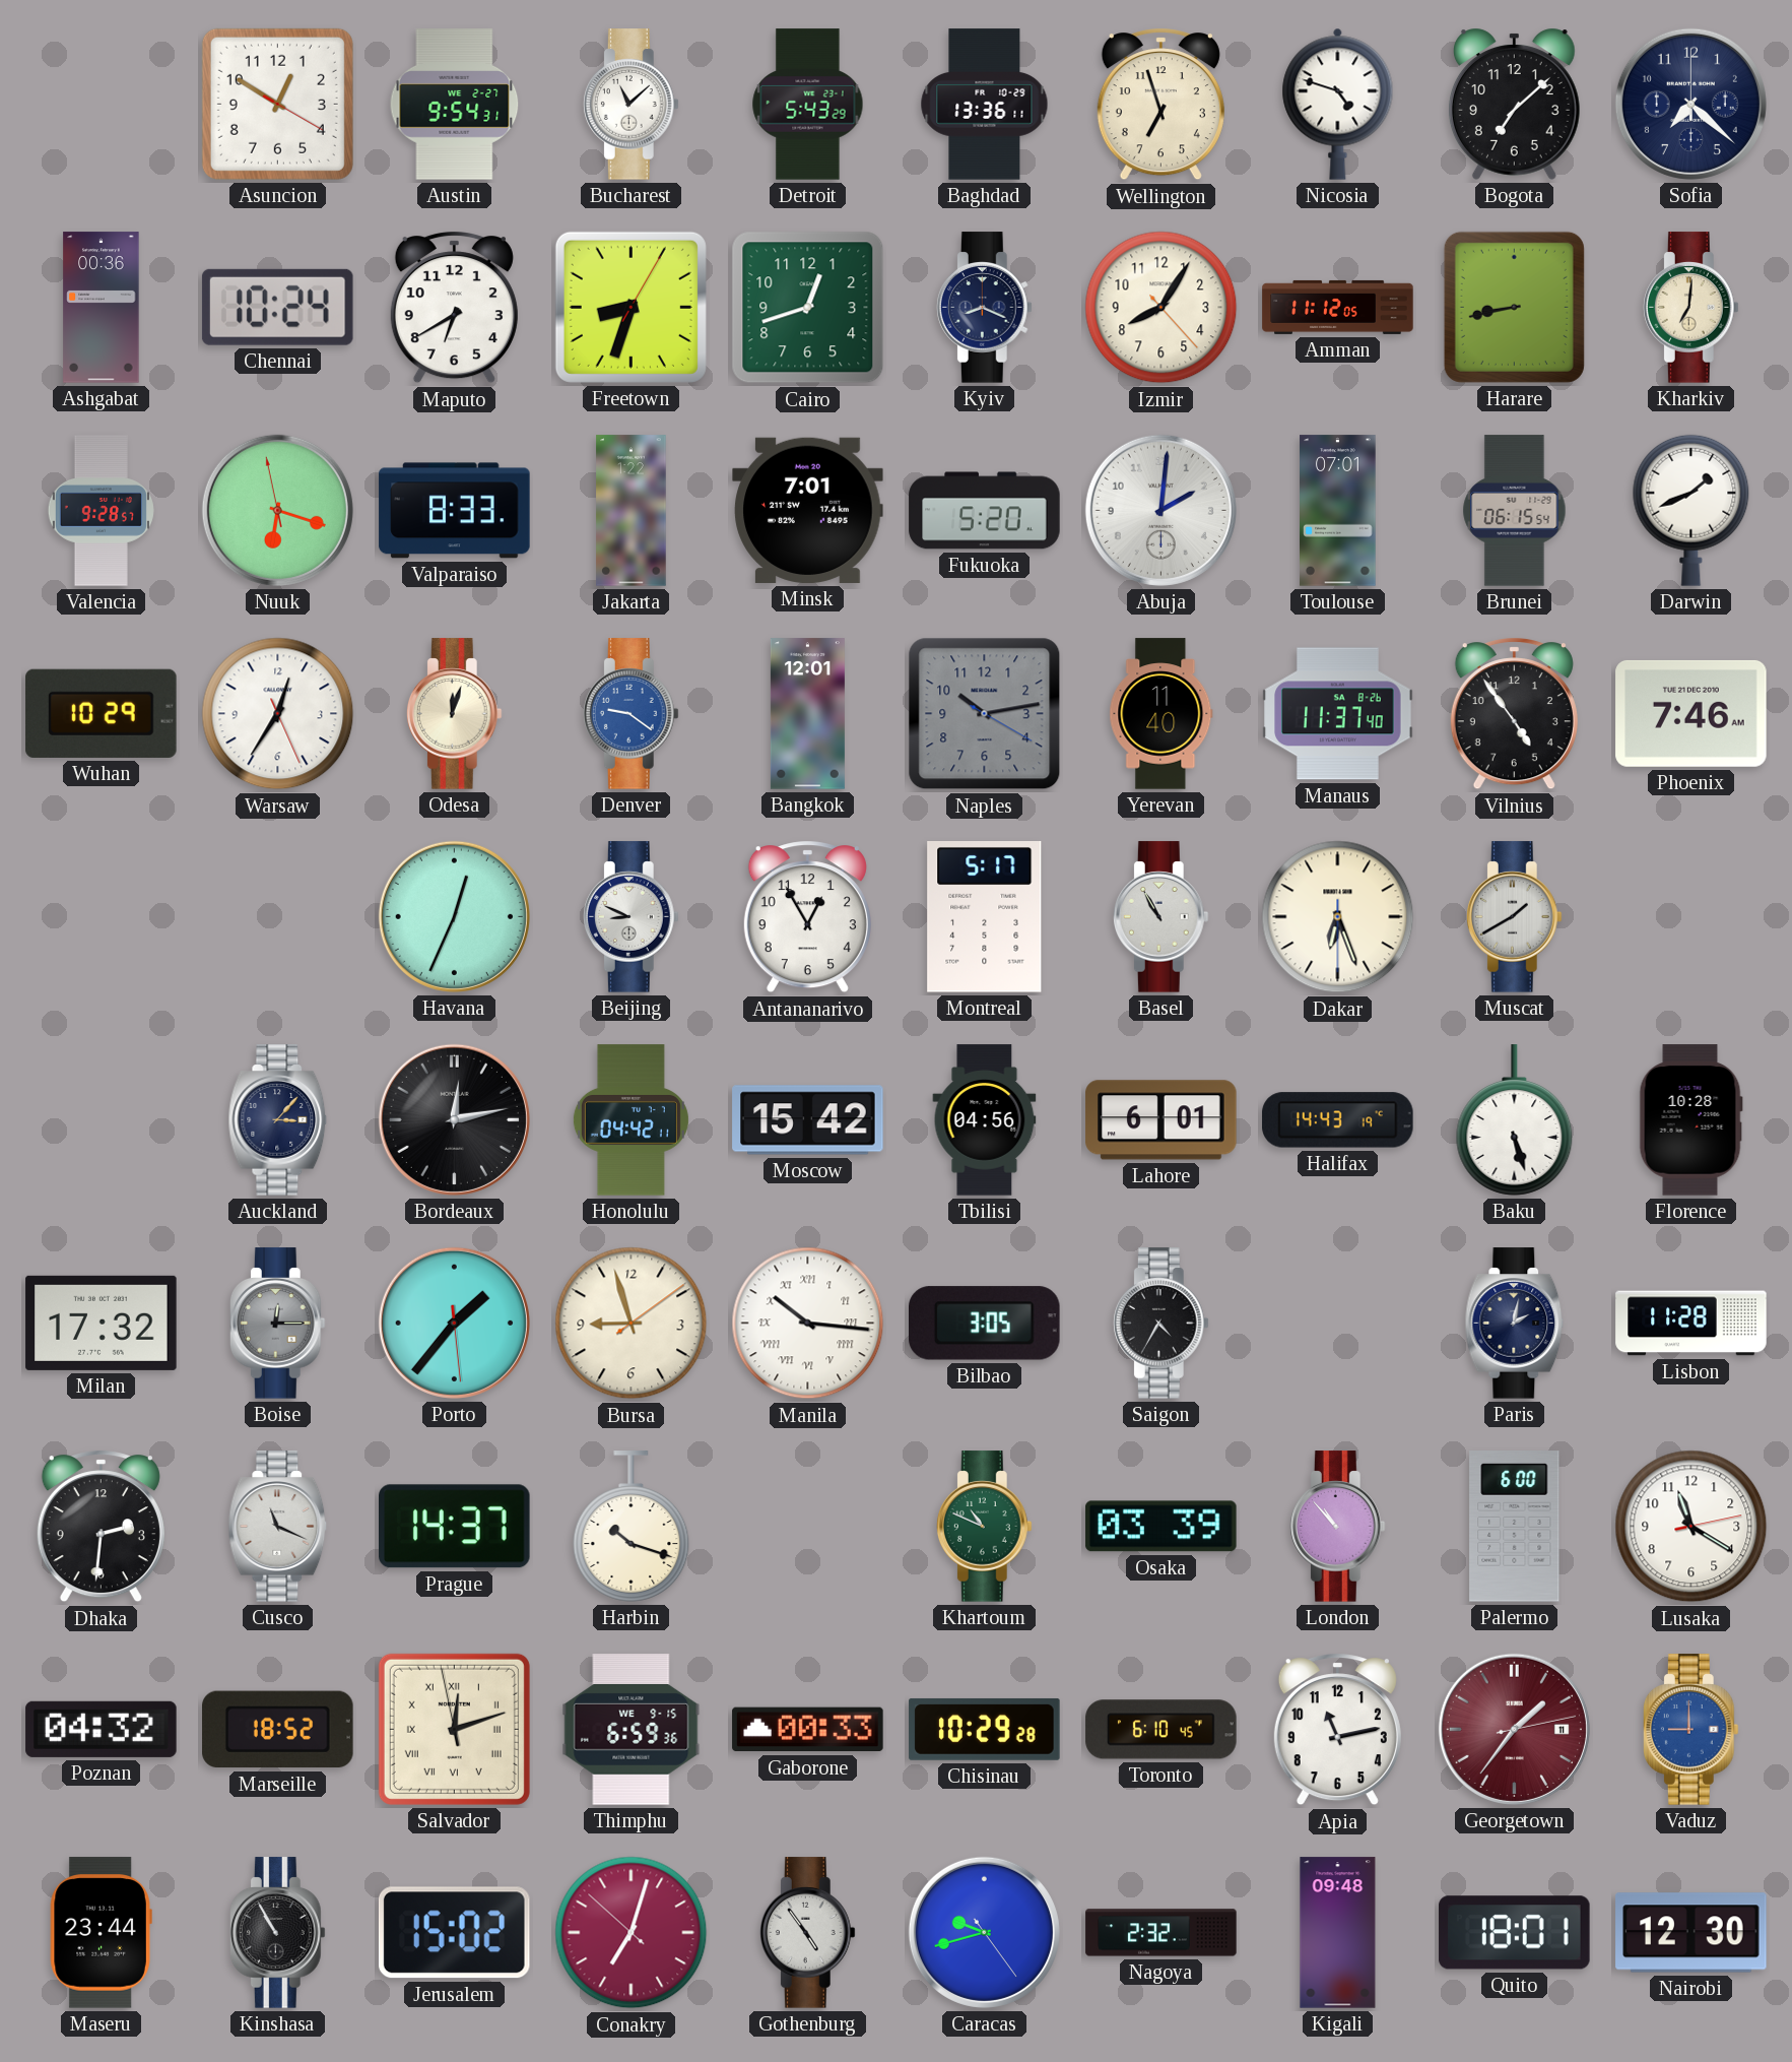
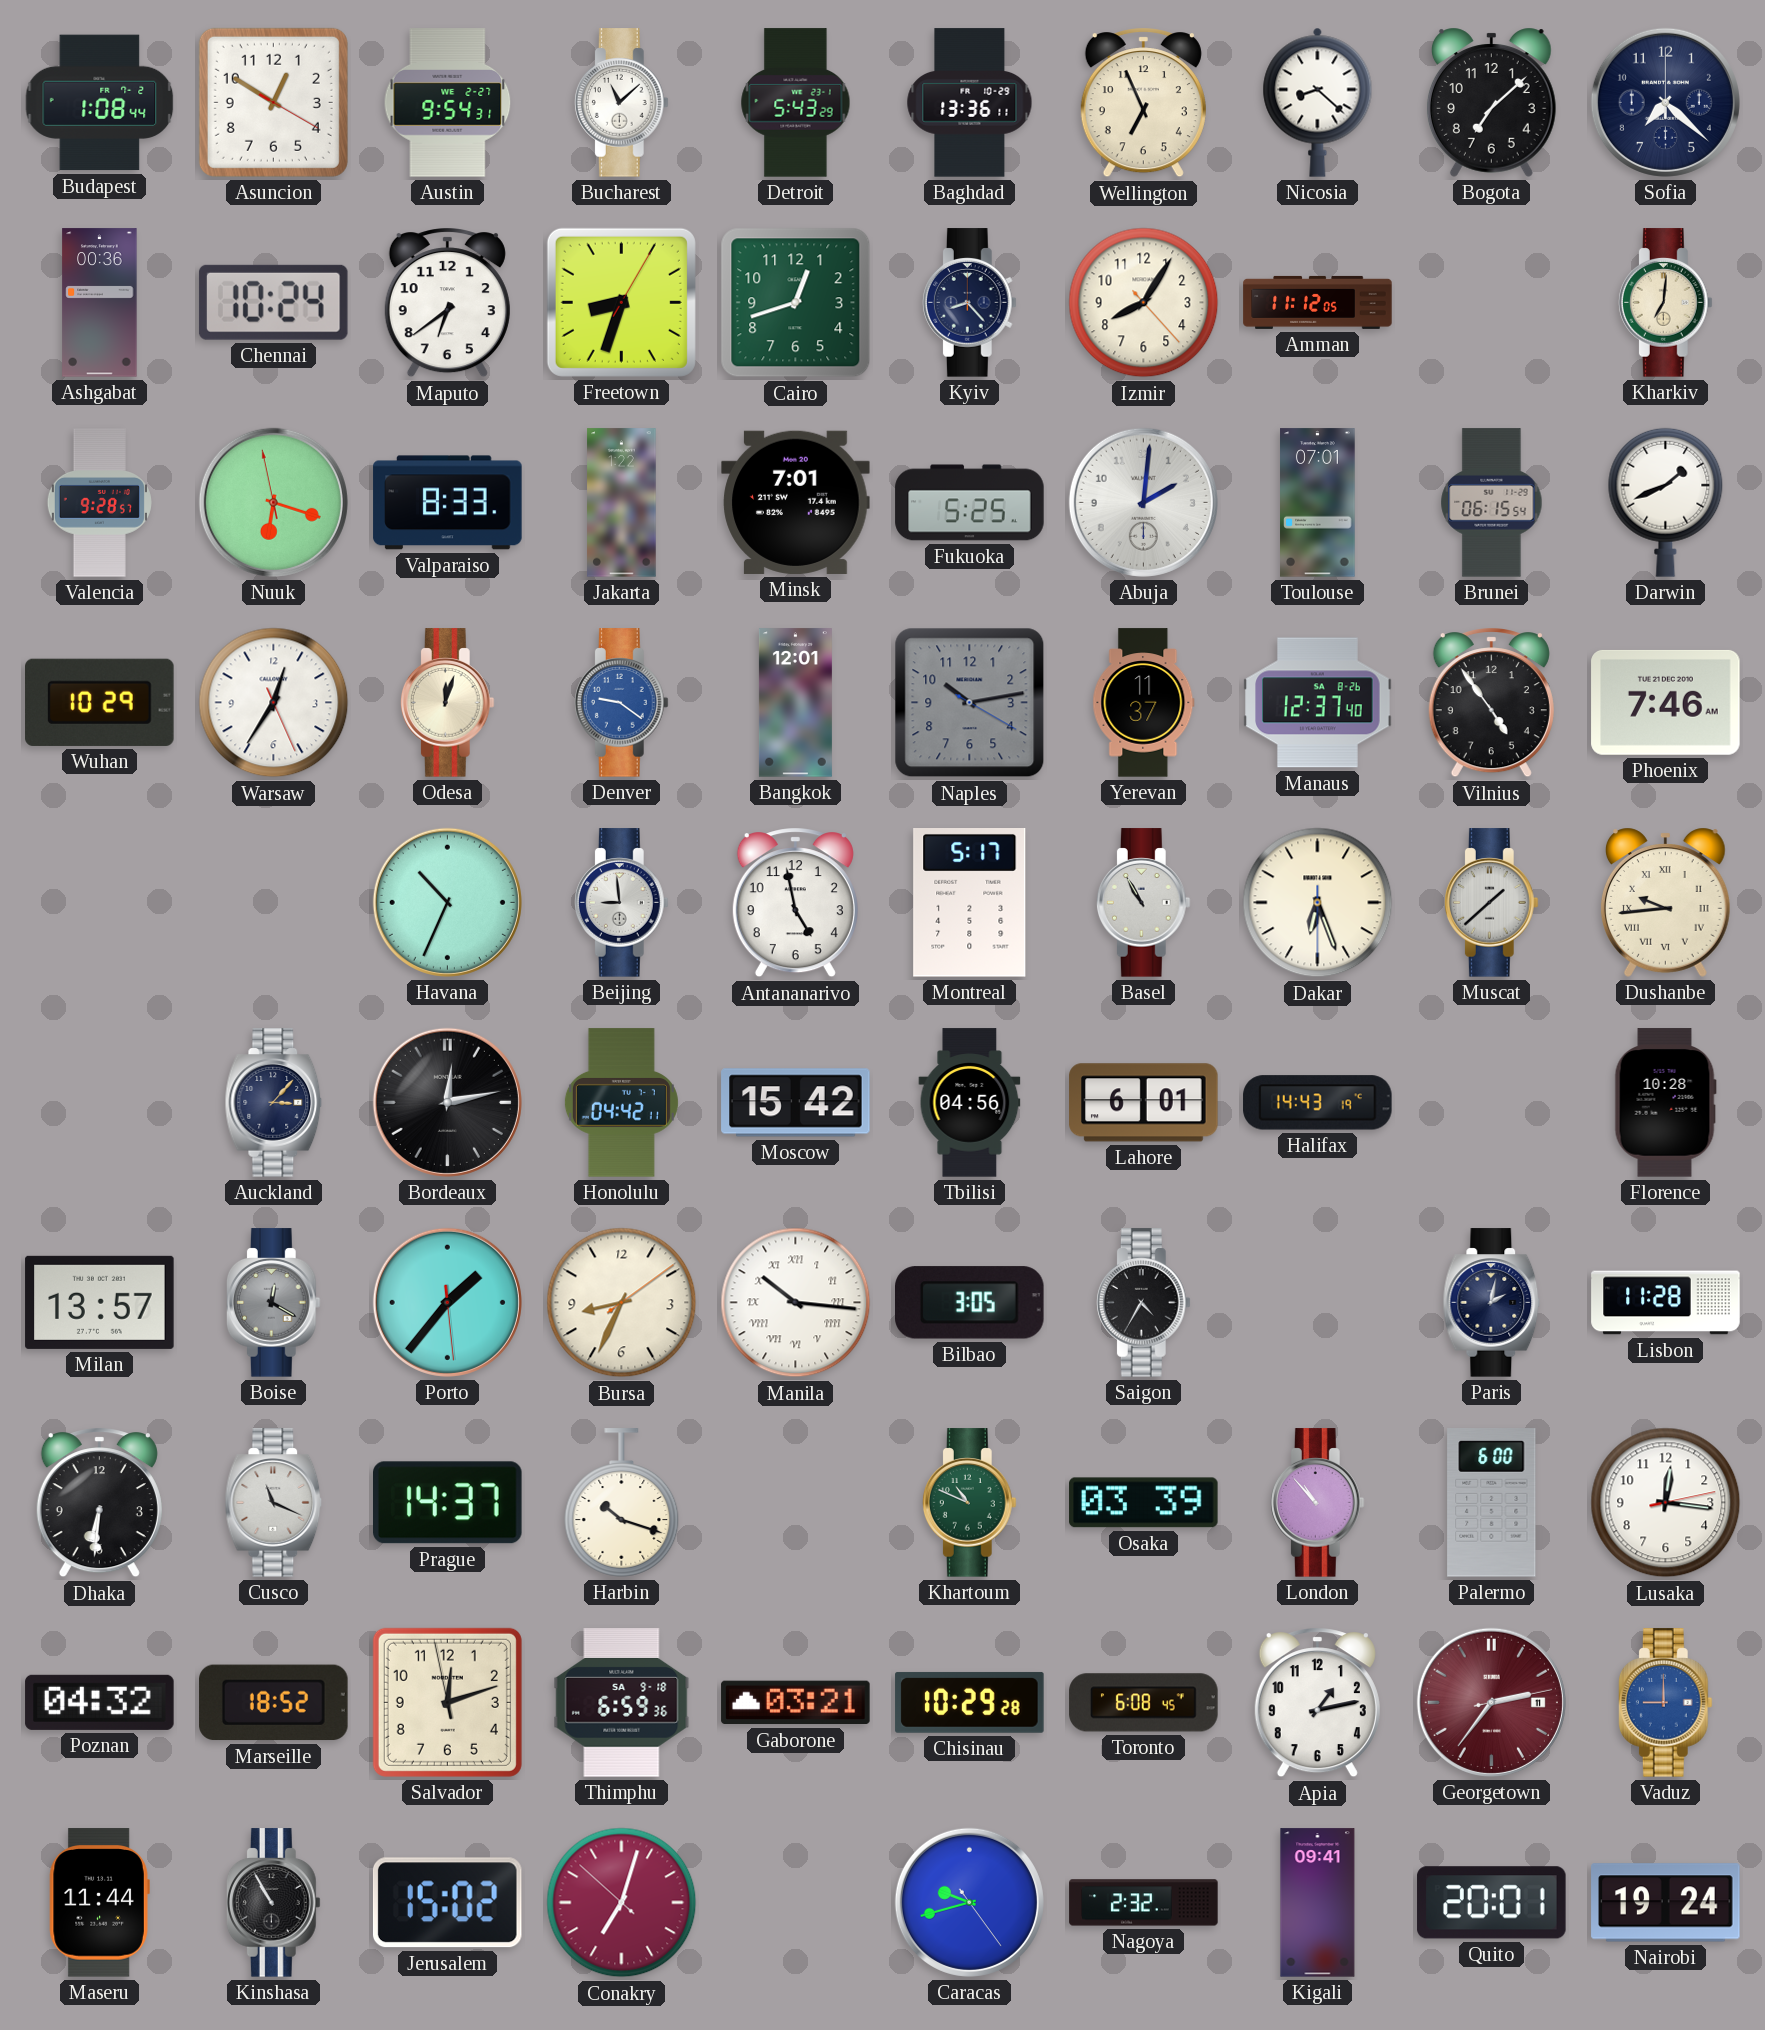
Budapest: none -> 1:08 (100, 103)
Wellington: 6:57 -> 6:56 (1143, 103)
Nicosia: 4:48 -> 8:22 (1318, 102)
Maputo: 6:40 -> 6:39 (447, 303)
Kyiv: 8:19 -> 8:23 (969, 303)
Harare: 8:43 -> none (1514, 307)
Fukuoka: 5:20 -> 5:25 (970, 503)
Yerevan: 11:40 -> 11:37 (1144, 703)
Manaus: 11:37 -> 12:37 (1318, 703)
Havana: 12:34 -> 10:34 (447, 902)
Beijing: 8:49 -> 8:59 (621, 903)
Antananarivo: 12:55 -> 4:58 (795, 903)
Muscat: 1:40 -> 1:38 (1491, 903)
Dushanbe: none -> 9:44 (1665, 902)
Baku: 5:27 -> none (1515, 1120)
Milan: 17:32 -> 13:57 (100, 1302)
Boise: 12:15 -> 12:20 (273, 1303)
Bursa: 8:57 -> 8:34 (622, 1303)
Dhaka: 2:31 -> 6:31 (99, 1503)
Lusaka: 11:20 -> 12:16 (1666, 1503)
Salvador numerals: Roman -> Arabic (447, 1702)
Thimphu date: WE 9-15 -> SA 9-18 (622, 1703)
Gaborone: 00:33 -> 03:21 (796, 1703)
Toronto: 6:10 -> 6:08 (1144, 1703)
Apia: 11:13 -> 1:13 (1317, 1703)
Georgetown: 1:36 -> 2:36 (1491, 1702)
Maseru: 23:44 -> 11:44 (99, 1903)
Gothenburg: 4:54 -> none (807, 1933)
Kigali: 09:48 -> 09:41 (1318, 1903)
Quito: 18:01 -> 20:01 (1492, 1903)
Nairobi: 12:30 -> 19:24 (1666, 1903)
